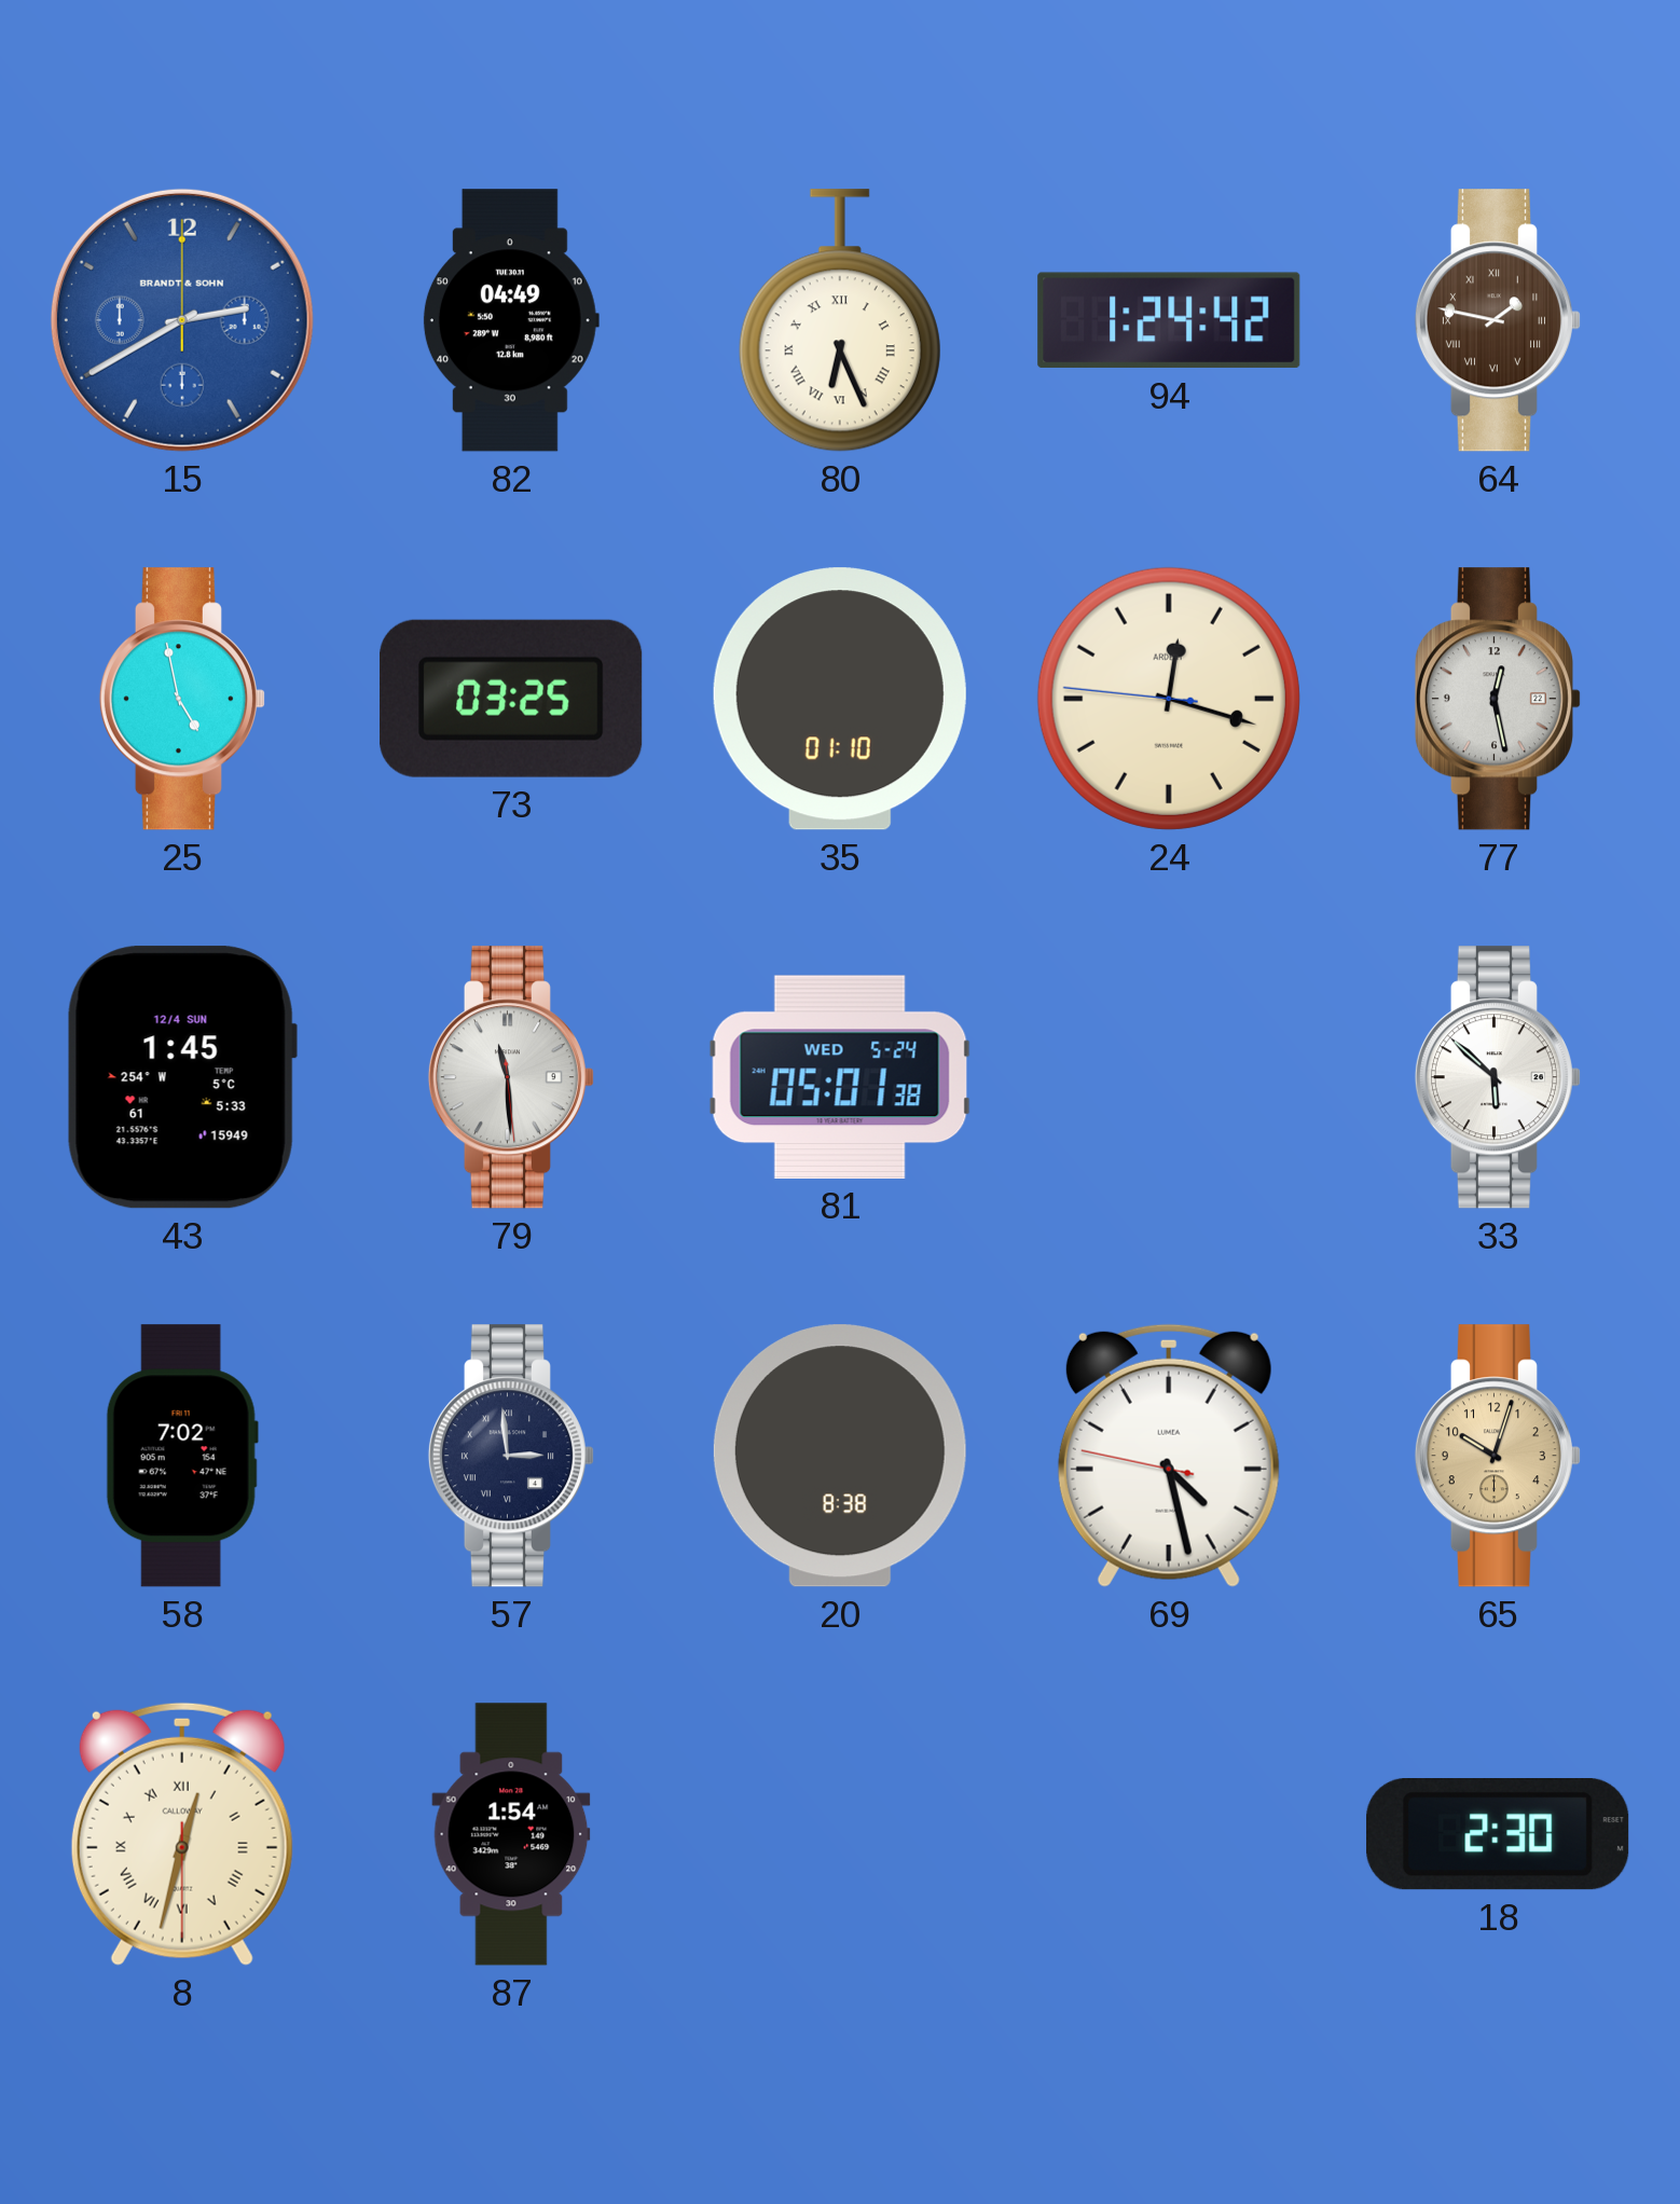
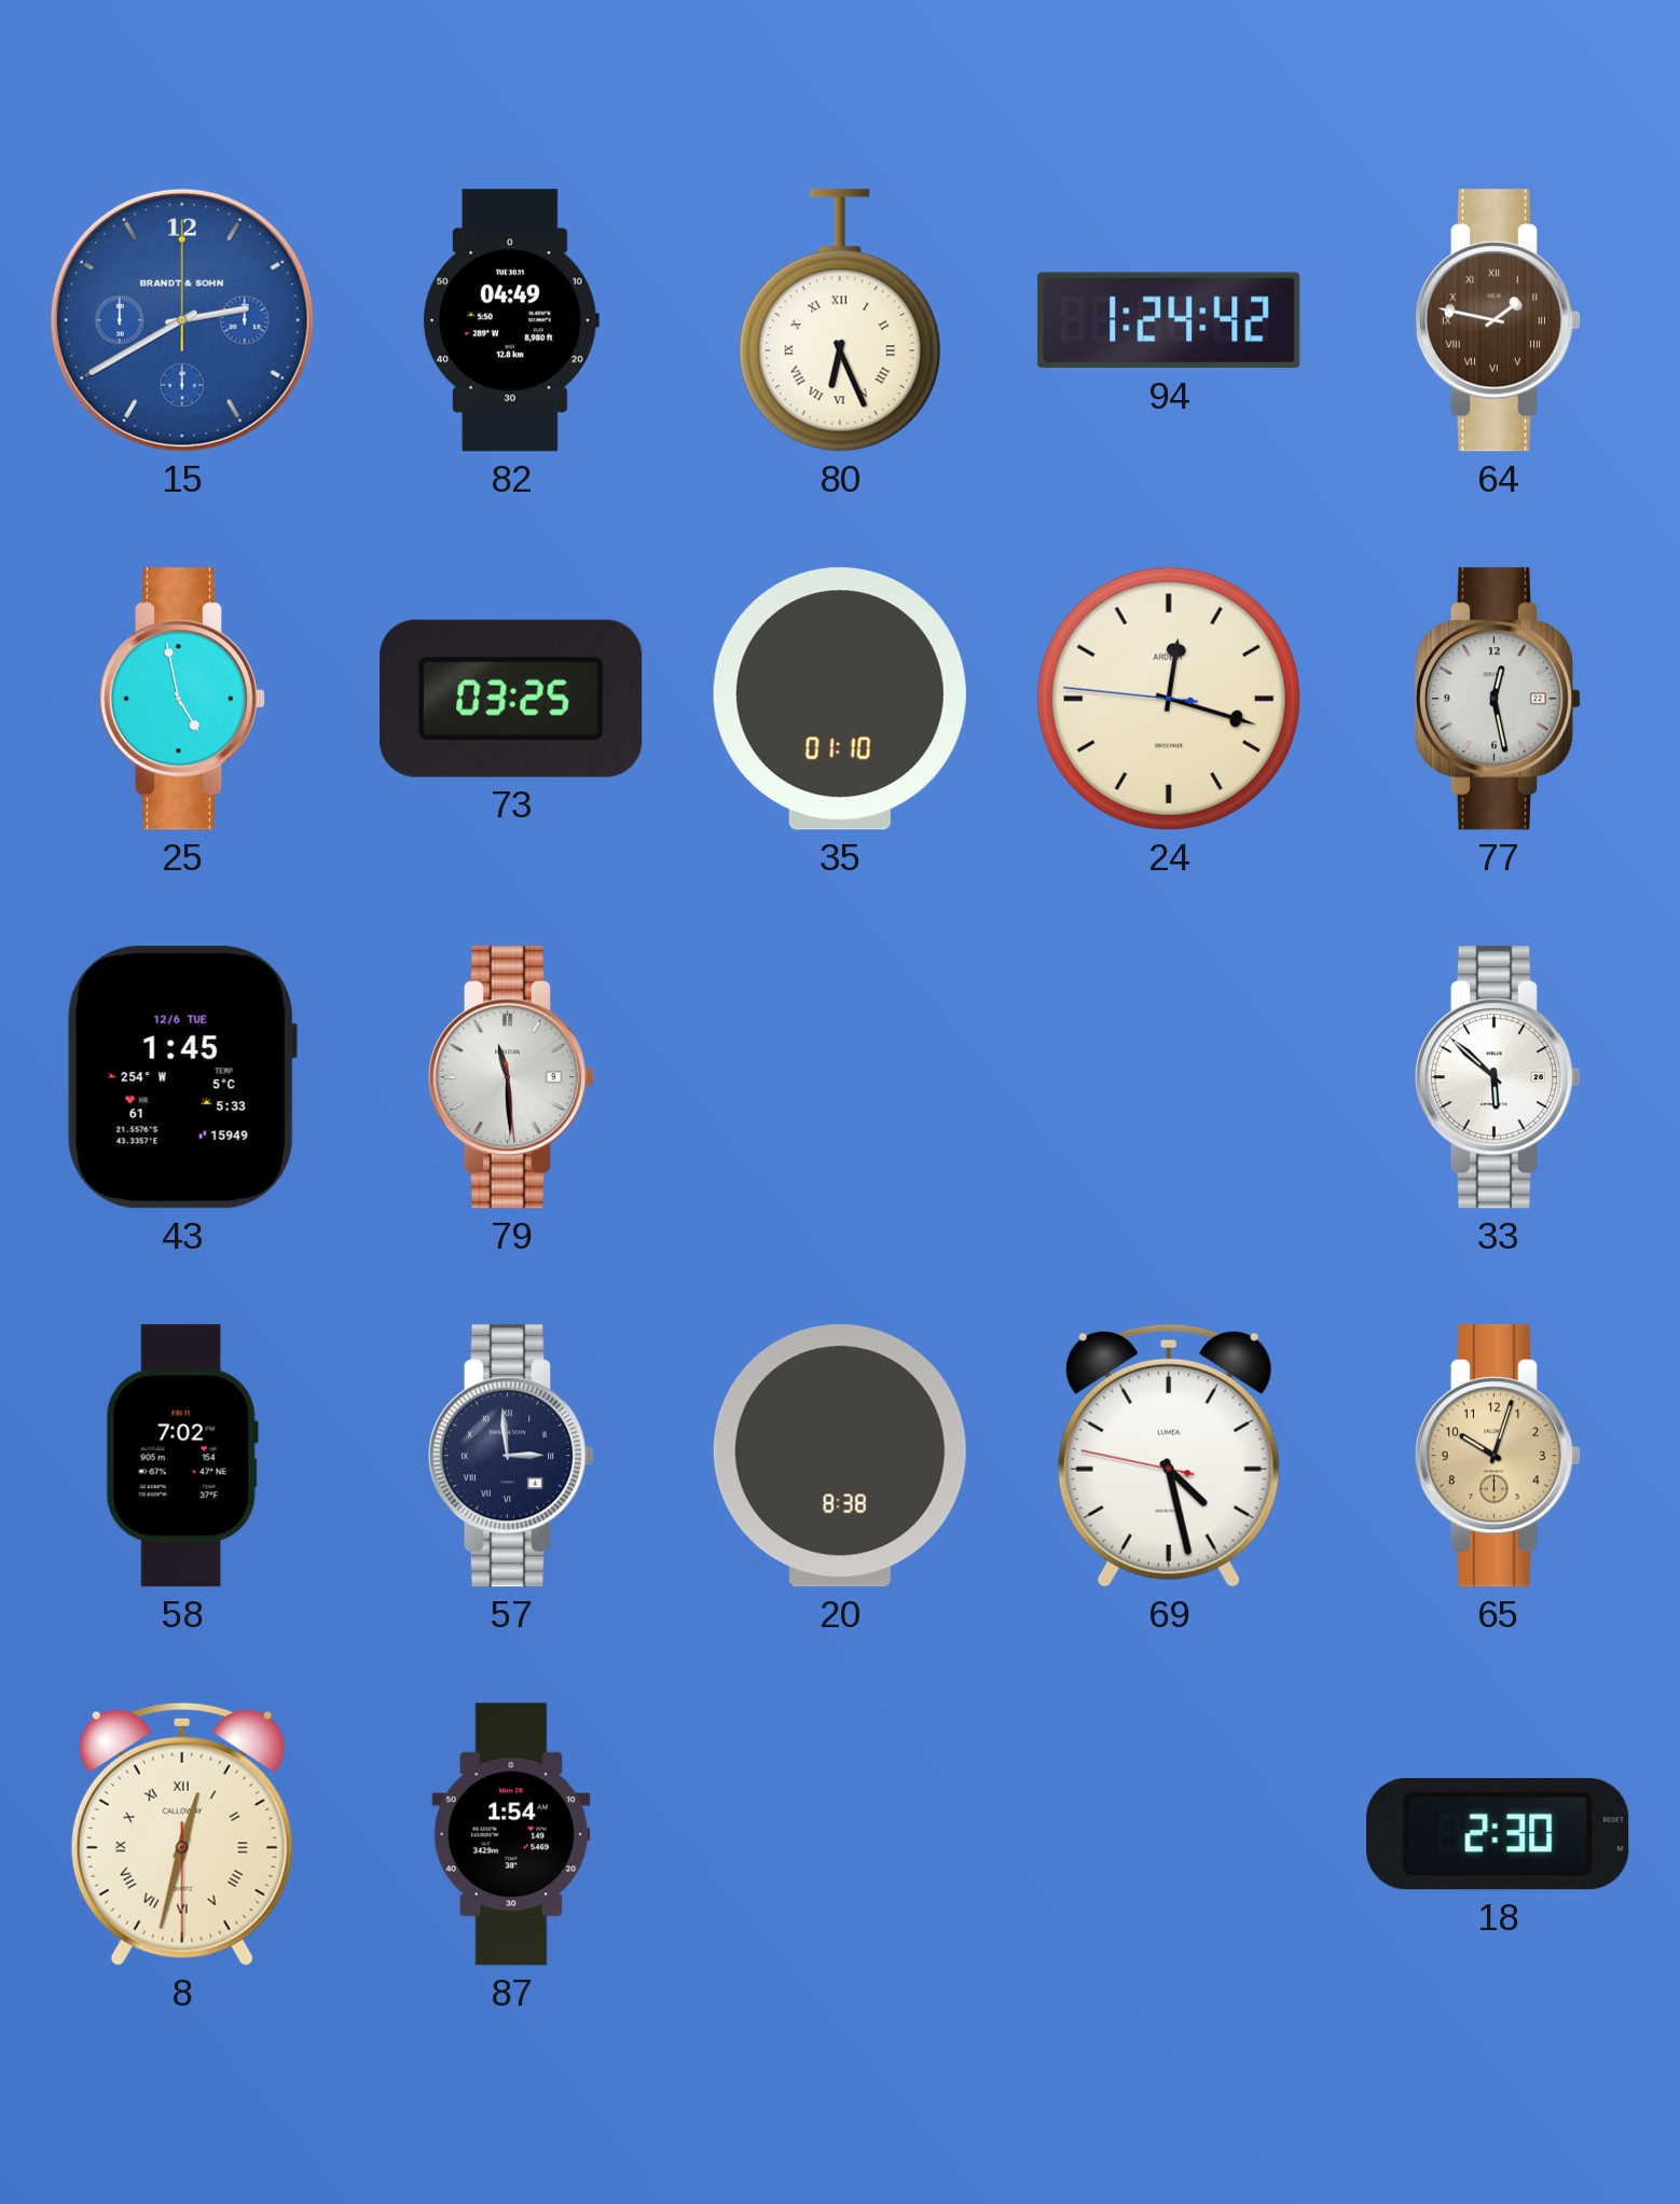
43 date: 12/4 SUN -> 12/6 TUE (182, 1077)
81: 05:01 -> none (840, 1077)
